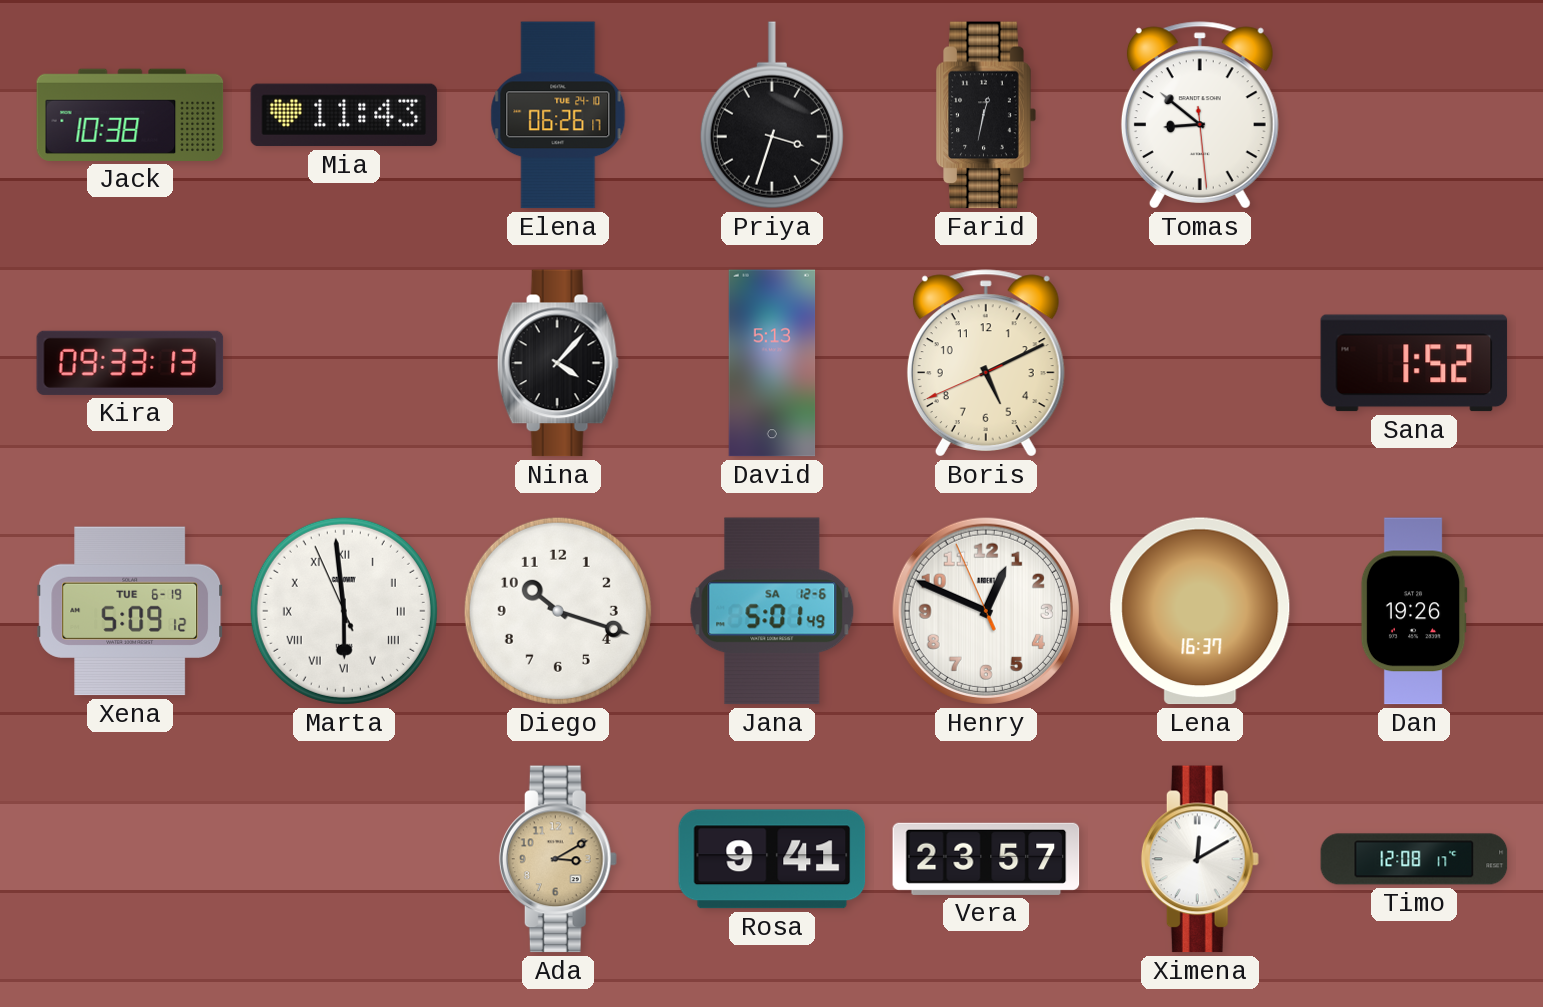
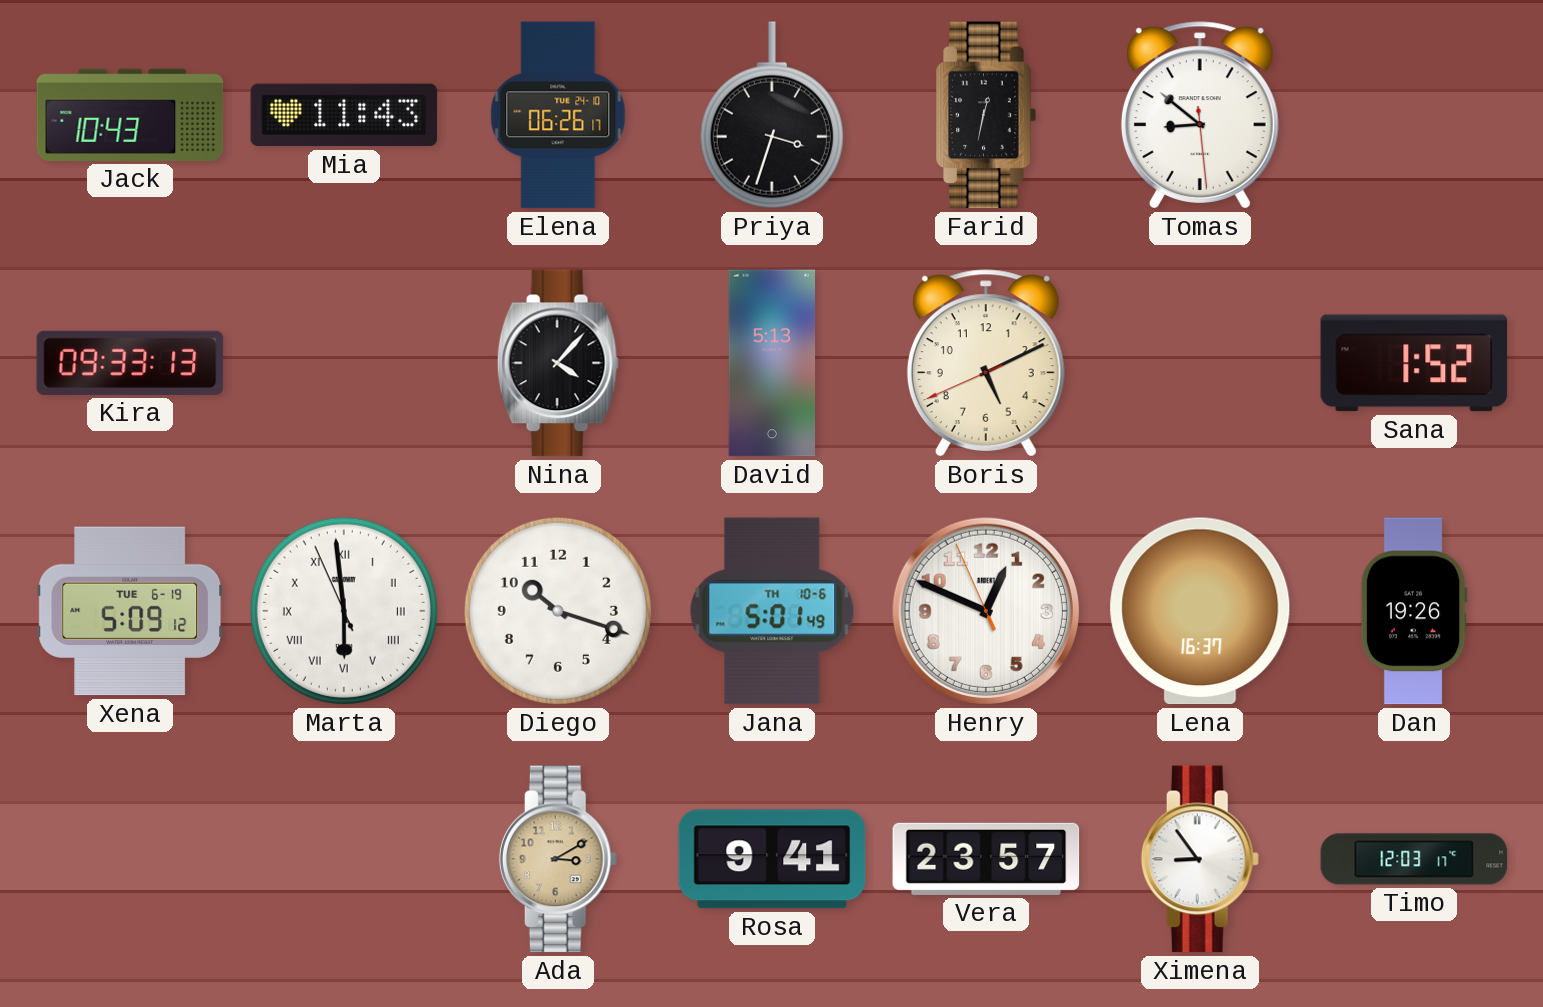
Jack: 10:38 -> 10:43 (130, 115)
Jana date: SA 12-6 -> TH 10-6 (772, 611)
Ximena: 12:10 -> 8:54 (1200, 859)
Timo: 12:08 -> 12:03 (1414, 859)
